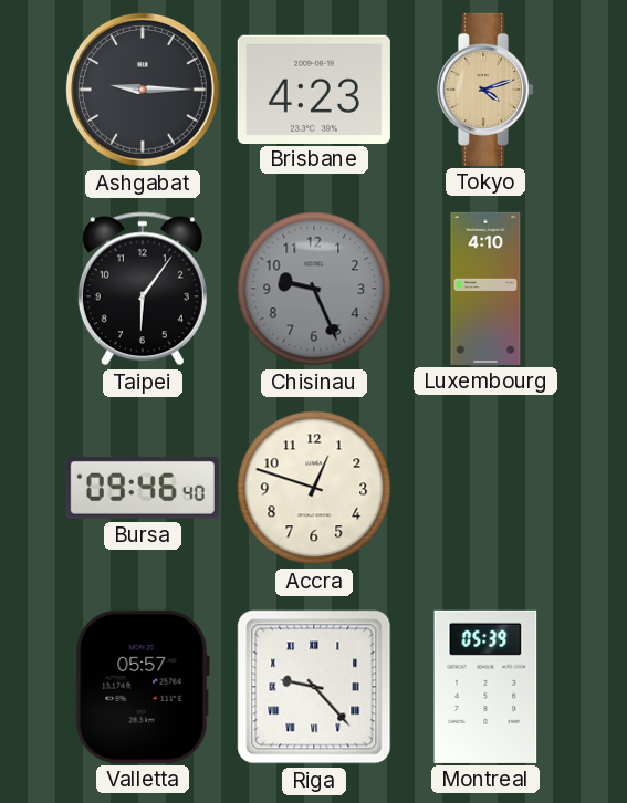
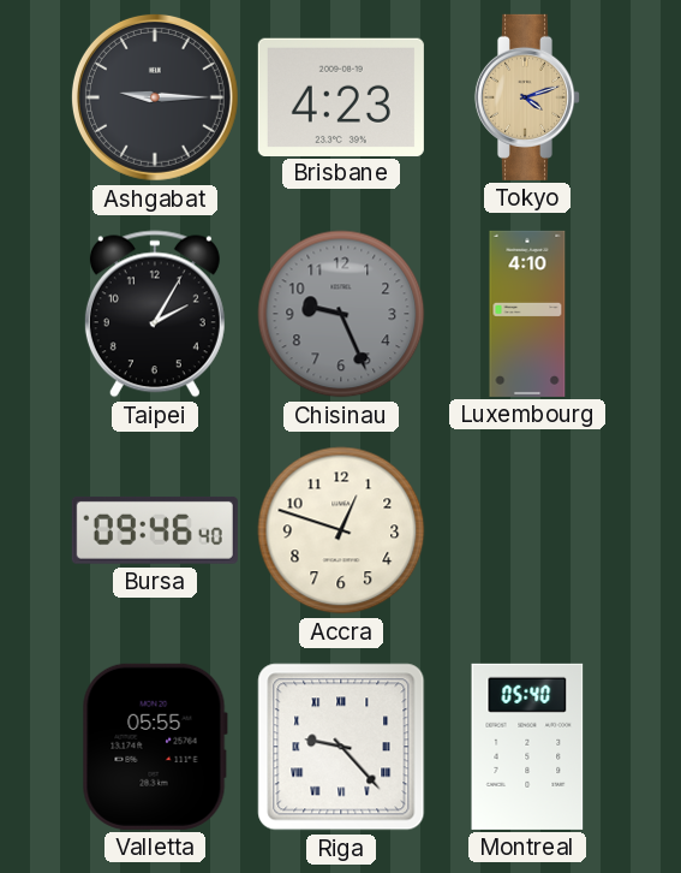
Taipei: 6:06 -> 2:05 (155, 314)
Valletta: 05:57 -> 05:55 (155, 747)
Montreal: 05:39 -> 05:40 (527, 747)
